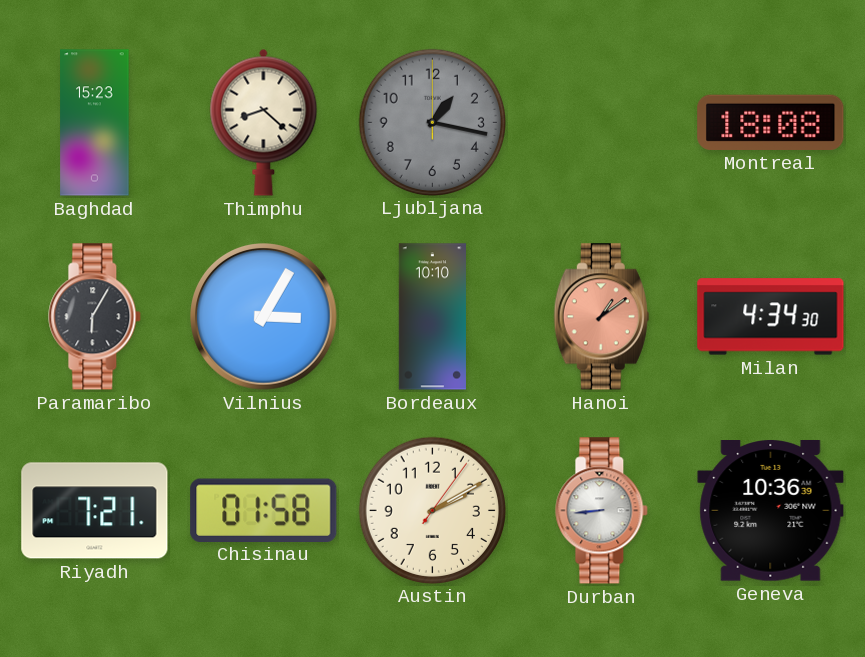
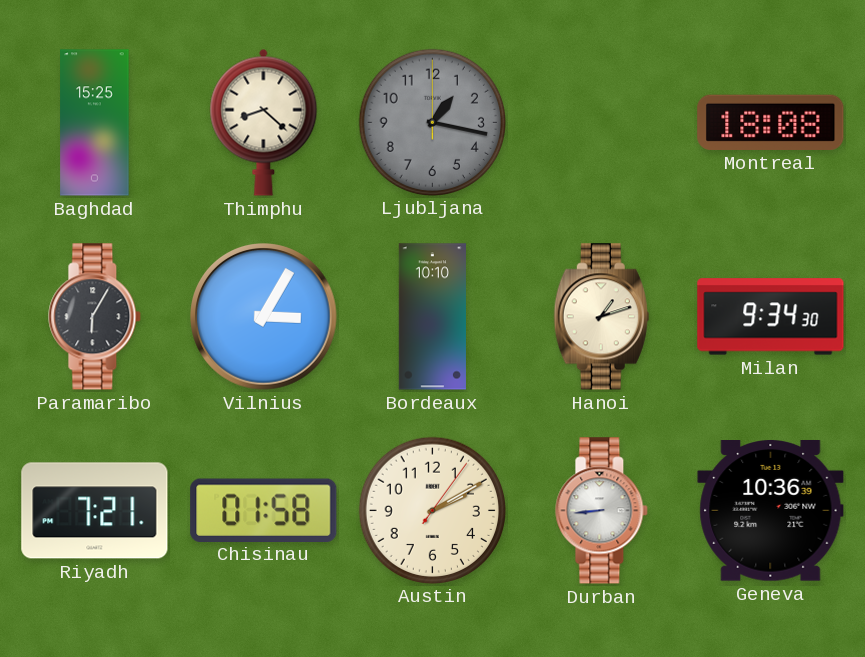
Baghdad: 15:23 -> 15:25 (95, 123)
Hanoi: 1:09 -> 1:12 (601, 317)
Hanoi dial: salmon -> cream (601, 317)
Milan: 4:34 -> 9:34 (771, 317)
